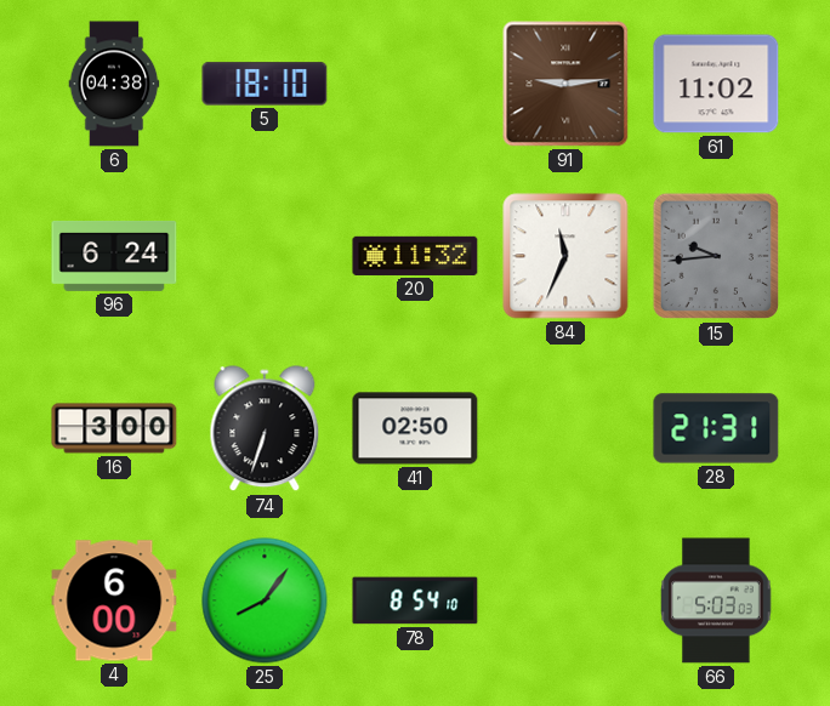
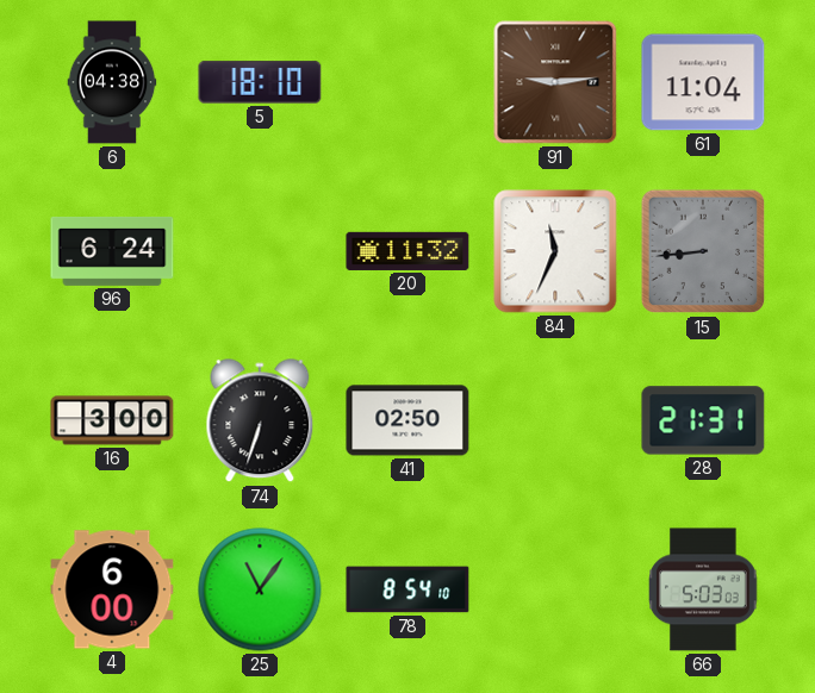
61: 11:02 -> 11:04 (703, 82)
15: 9:44 -> 8:44 (703, 251)
25: 8:06 -> 11:06 (260, 589)
